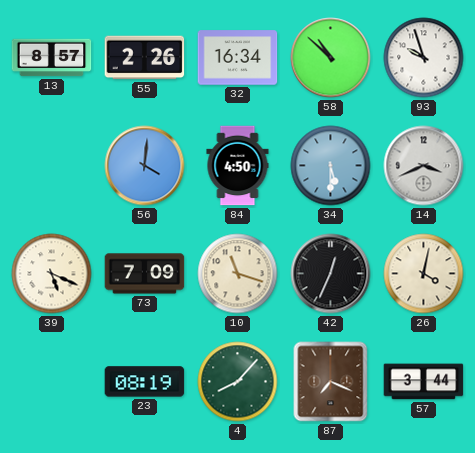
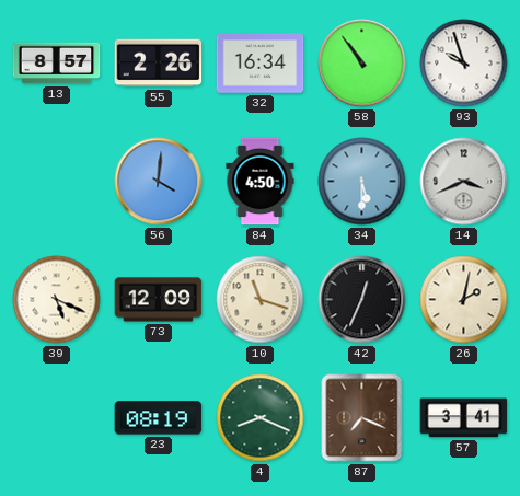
58: 10:52 -> 10:54 (362, 64)
73: 7:09 -> 12:09 (159, 300)
26: 4:02 -> 2:02 (464, 300)
4: 8:07 -> 8:19 (261, 418)
57: 3:44 -> 3:41 (464, 418)
